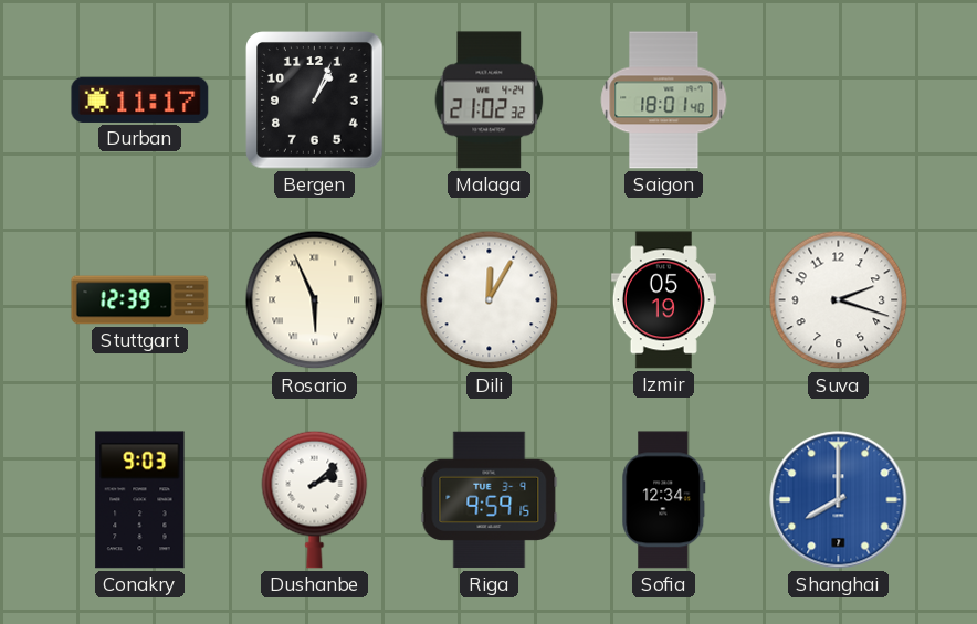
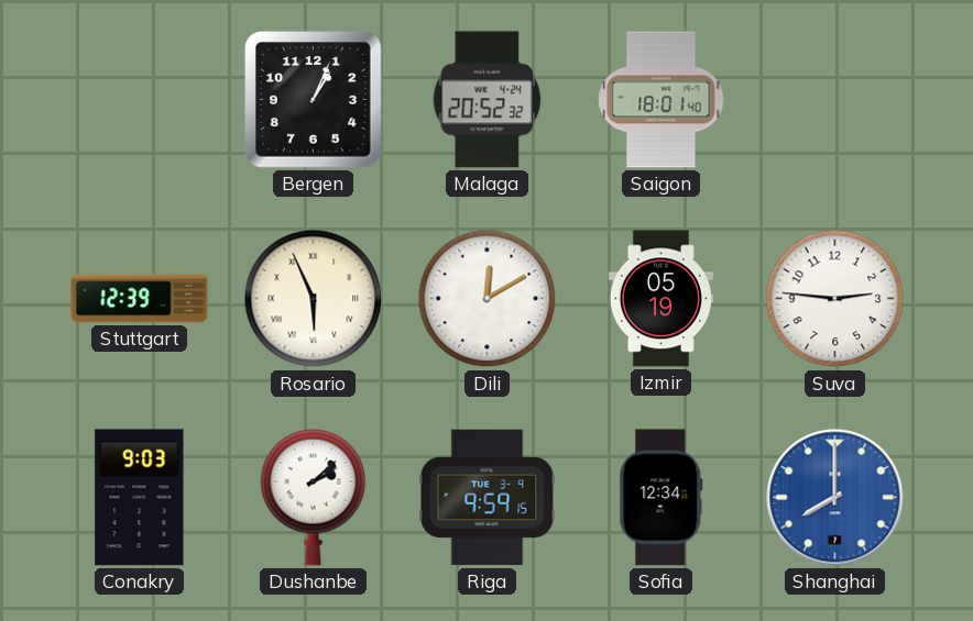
Durban: 11:17 -> none (140, 99)
Malaga: 21:02 -> 20:52 (488, 100)
Dili: 12:05 -> 12:10 (488, 299)
Suva: 2:18 -> 2:46 (835, 299)
